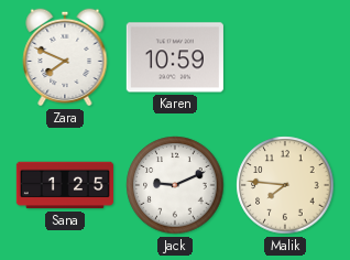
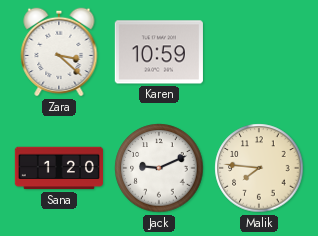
Zara: 7:49 -> 3:22 (59, 52)
Sana: 1:25 -> 1:20 (59, 168)
